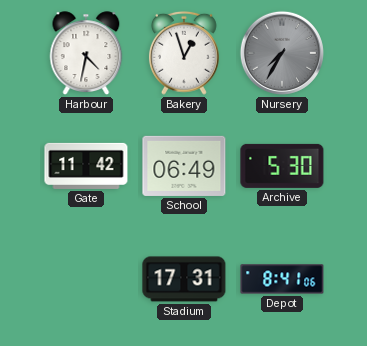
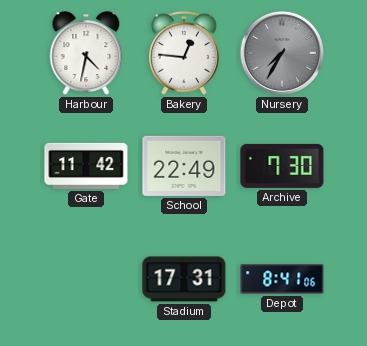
Bakery: 12:57 -> 12:46 (184, 53)
School: 06:49 -> 22:49 (184, 166)
Archive: 5:30 -> 7:30 (282, 166)
